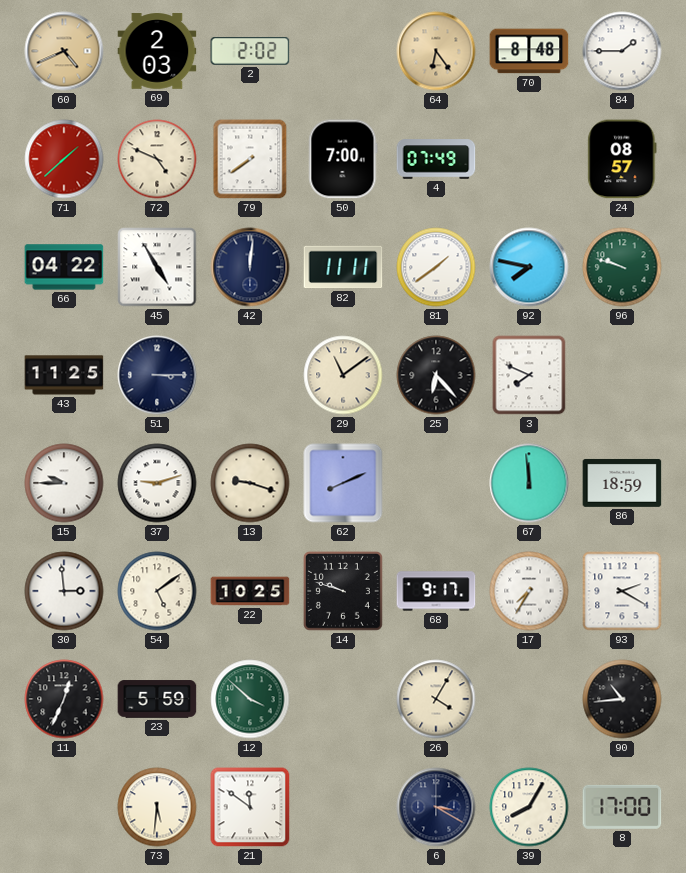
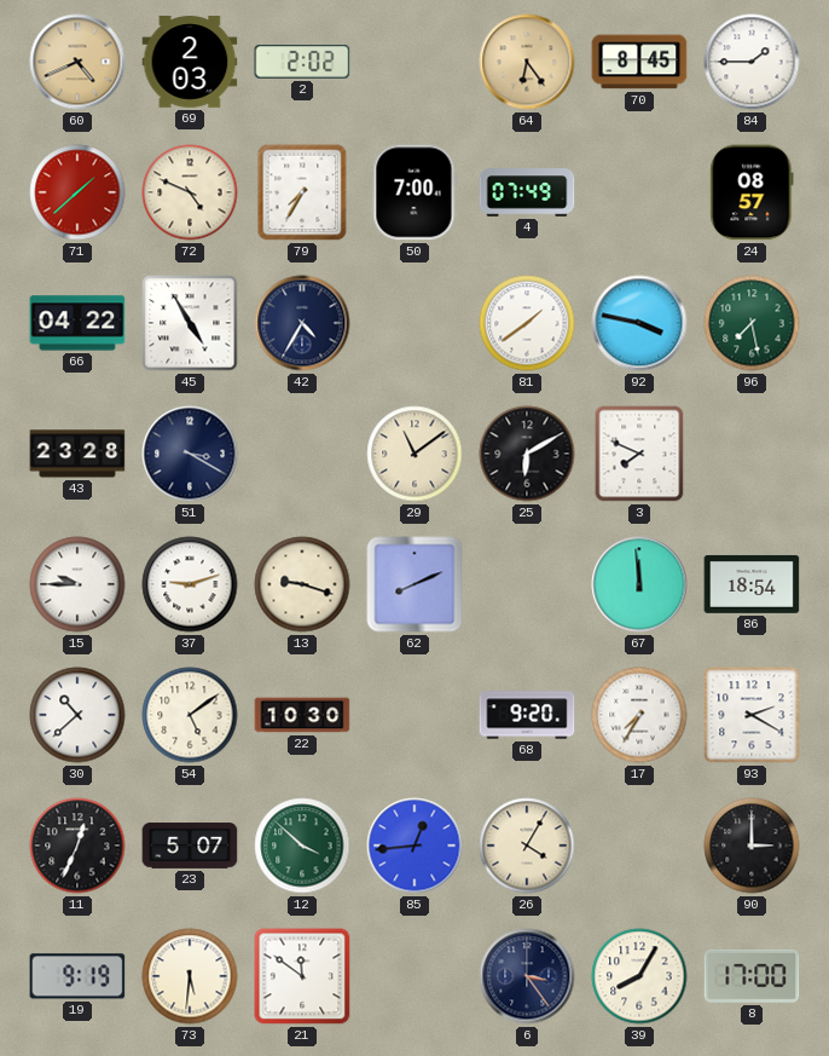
70: 8:48 -> 8:45 (639, 62)
79: 7:39 -> 7:35 (302, 192)
42: 12:01 -> 4:35 (302, 323)
82: 11:11 -> none (343, 267)
92: 7:47 -> 3:47 (639, 323)
96: 9:48 -> 7:28 (752, 323)
43: 11:25 -> 23:28 (77, 454)
51: 3:15 -> 3:20 (190, 454)
25: 6:23 -> 6:10 (527, 454)
86: 18:59 -> 18:54 (752, 584)
30: 2:59 -> 10:38 (77, 715)
22: 10:25 -> 10:30 (302, 715)
14: 9:48 -> none (343, 591)
68: 9:17 -> 9:20 (527, 715)
23: 5:59 -> 5:07 (190, 846)
85: none -> 12:44 (414, 846)
90: 10:44 -> 3:00 (752, 846)
19: none -> 9:19 (77, 976)
6: 3:20 -> 3:24 (527, 976)
